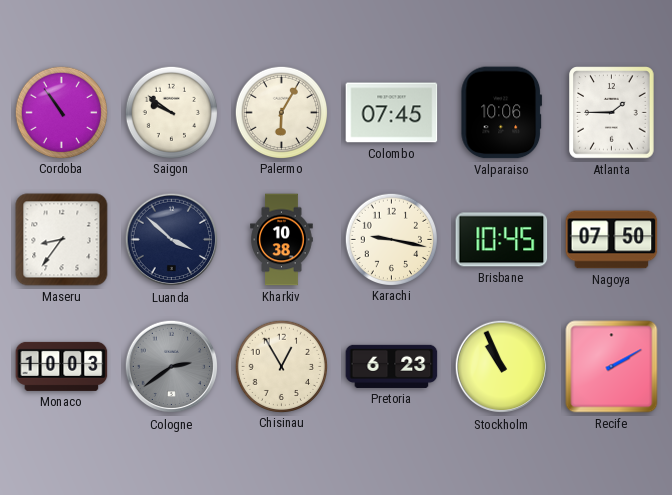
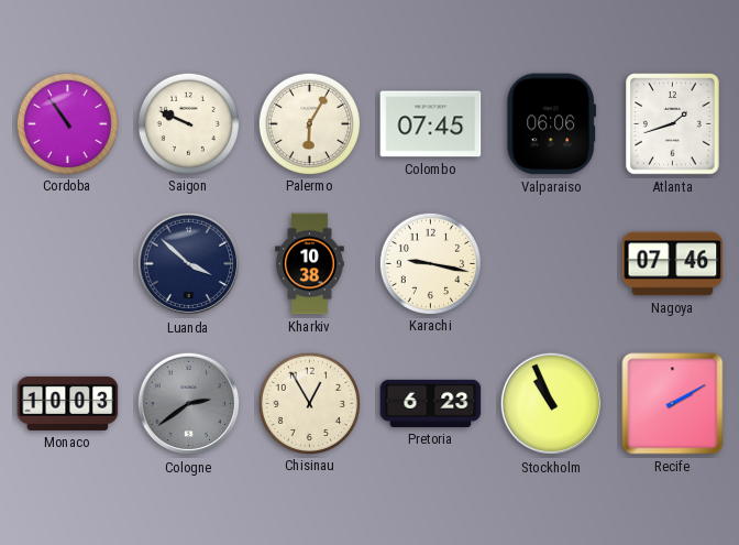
Saigon: 9:51 -> 9:49 (188, 123)
Valparaiso: 10:06 -> 06:06 (552, 124)
Atlanta: 1:45 -> 1:42 (673, 124)
Maseru: 8:36 -> none (62, 240)
Brisbane: 10:45 -> none (502, 240)
Nagoya: 07:50 -> 07:46 (673, 264)
